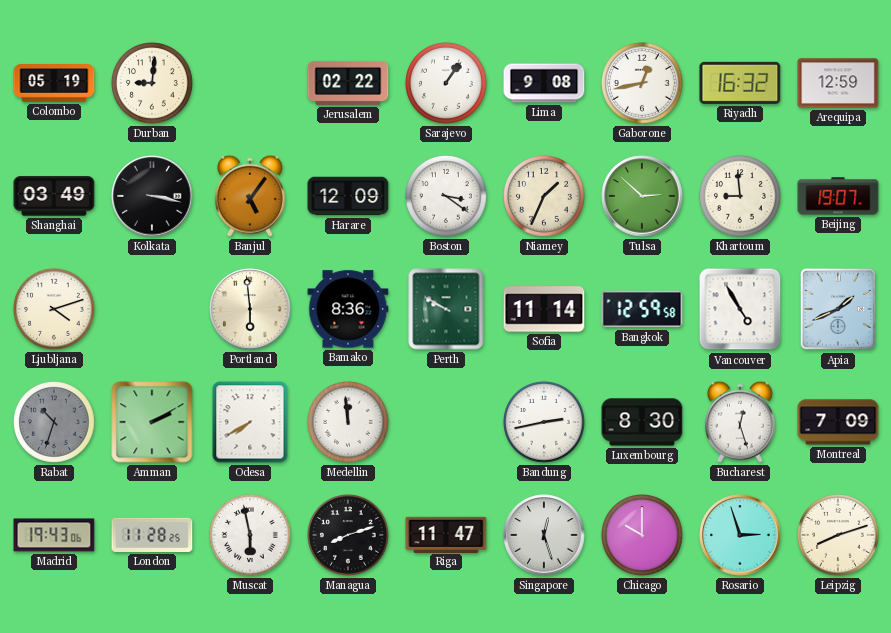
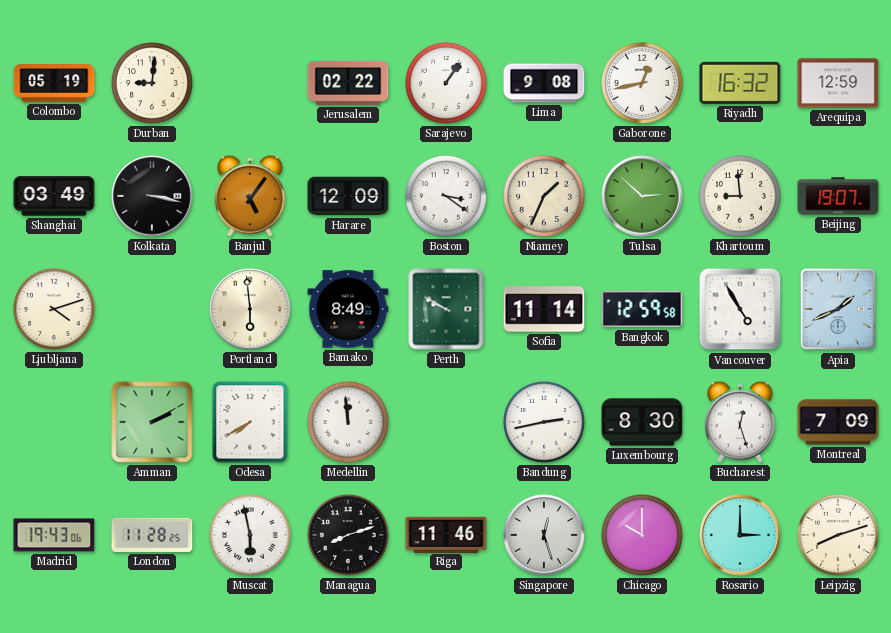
Bamako: 8:36 -> 8:49 (348, 309)
Rabat: 10:33 -> none (55, 423)
Riga: 11:47 -> 11:46 (446, 534)
Rosario: 2:57 -> 3:00 (740, 535)
